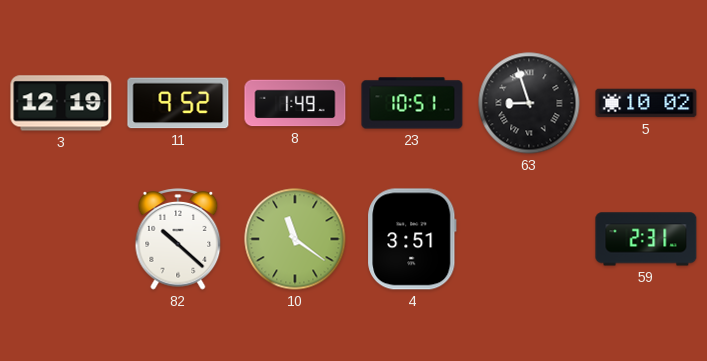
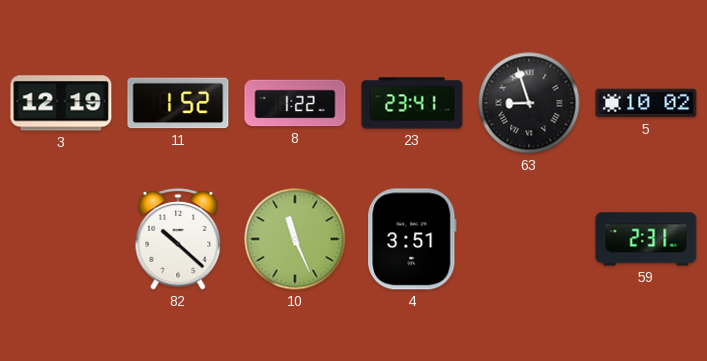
11: 9:52 -> 1:52 (178, 103)
8: 1:49 -> 1:22 (295, 103)
23: 10:51 -> 23:41 (412, 103)
10: 11:21 -> 11:26 (295, 239)
